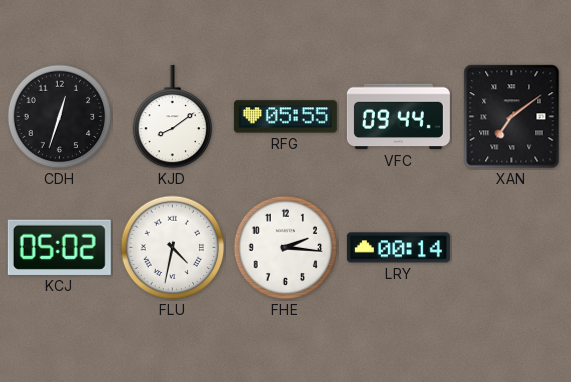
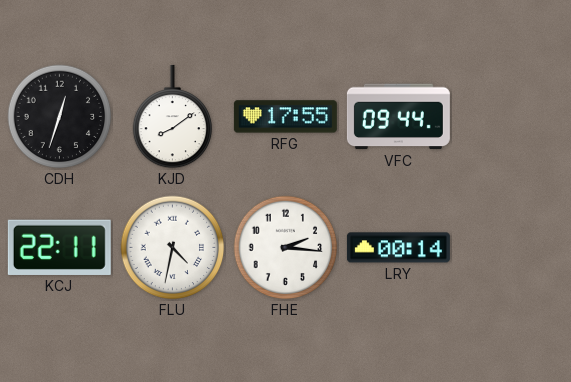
RFG: 05:55 -> 17:55 (285, 117)
XAN: 7:09 -> none (512, 117)
KCJ: 05:02 -> 22:11 (59, 247)
